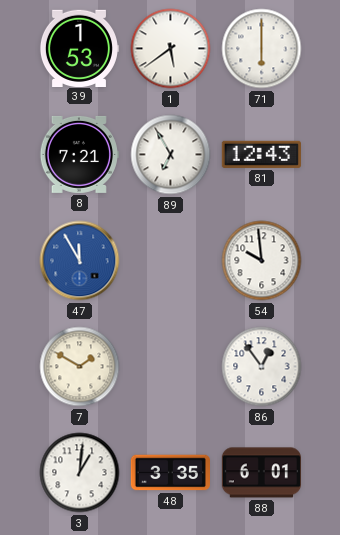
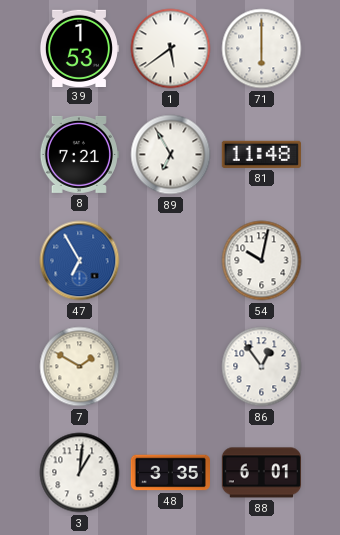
81: 12:43 -> 11:48 (261, 154)
47: 11:55 -> 6:55 (80, 261)
54: 9:59 -> 10:02 (262, 261)
